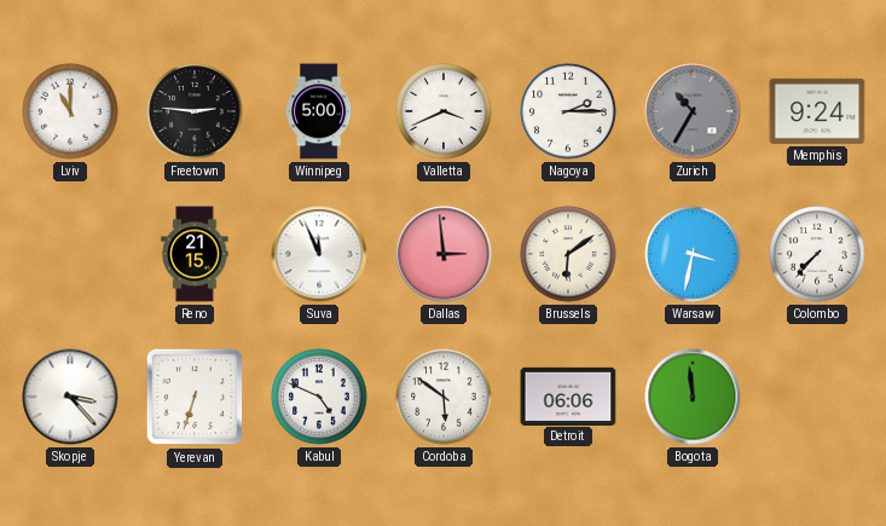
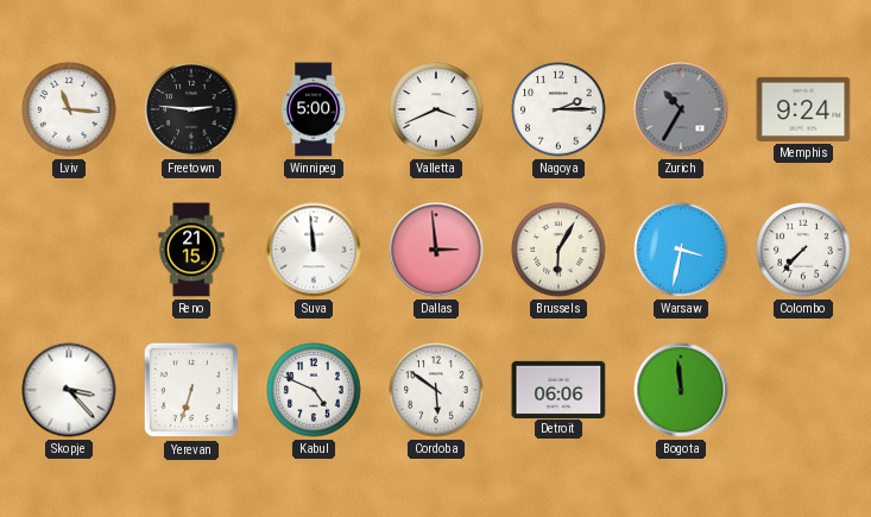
Lviv: 11:00 -> 11:16 (69, 109)
Suva: 11:56 -> 11:59 (314, 250)
Brussels: 6:09 -> 6:05 (558, 250)
